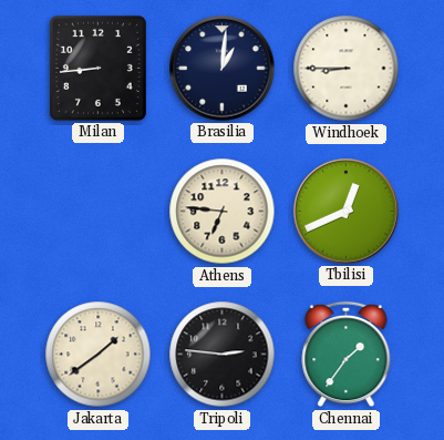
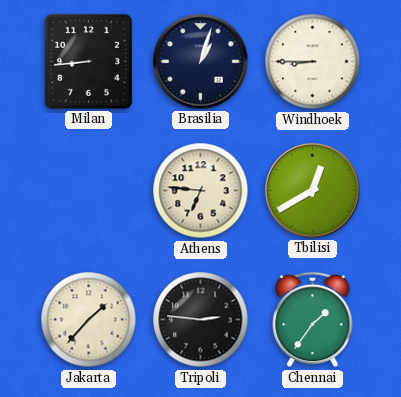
Brasilia: 1:01 -> 1:03 (201, 62)
Tbilisi: 12:41 -> 12:40 (313, 191)
Jakarta: 1:39 -> 1:37 (89, 320)
